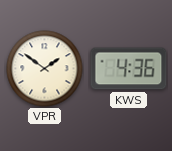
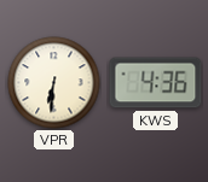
VPR: 1:51 -> 6:31 (54, 83)
